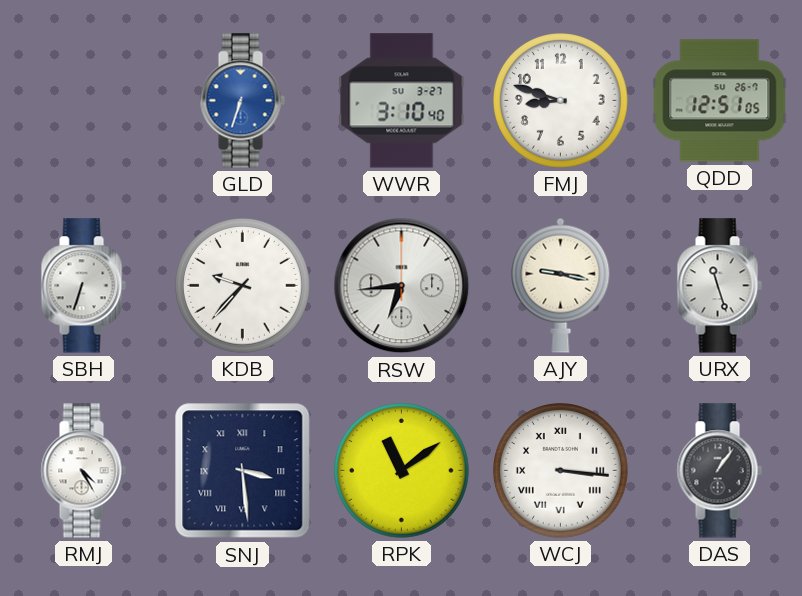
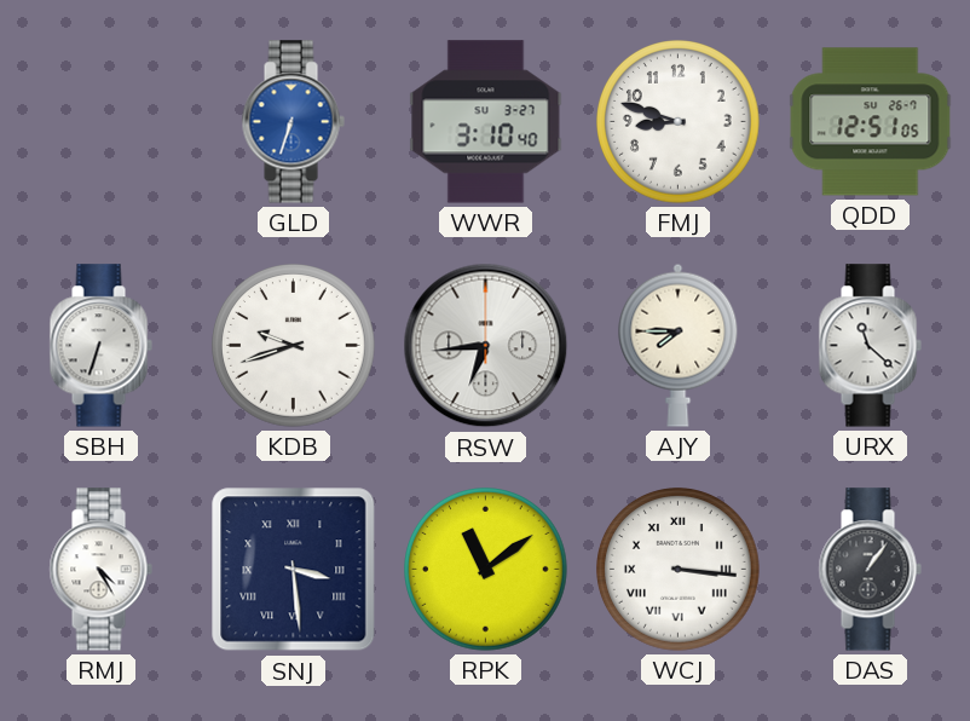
KDB: 9:37 -> 9:42 (294, 346)
AJY: 9:17 -> 7:45 (679, 345)
URX: 11:27 -> 11:22 (870, 346)
